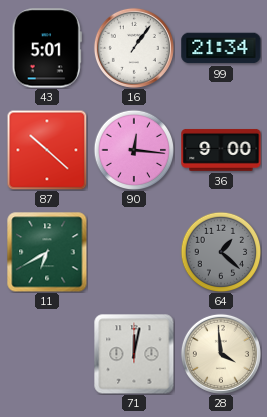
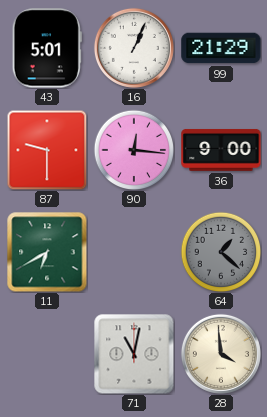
16: 1:06 -> 1:04 (134, 48)
99: 21:34 -> 21:29 (221, 48)
87: 10:22 -> 9:30 (47, 150)
71: 12:02 -> 11:02 (134, 354)
